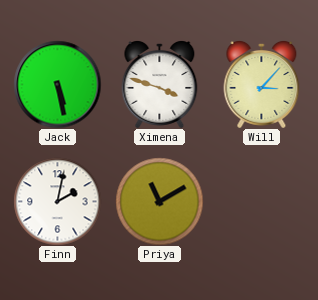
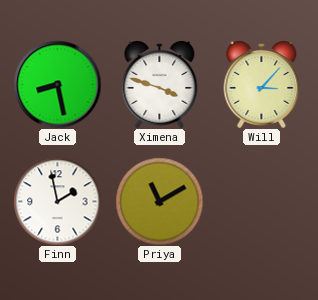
Jack: 5:28 -> 8:28 (57, 84)
Finn: 2:02 -> 1:58 (57, 201)
